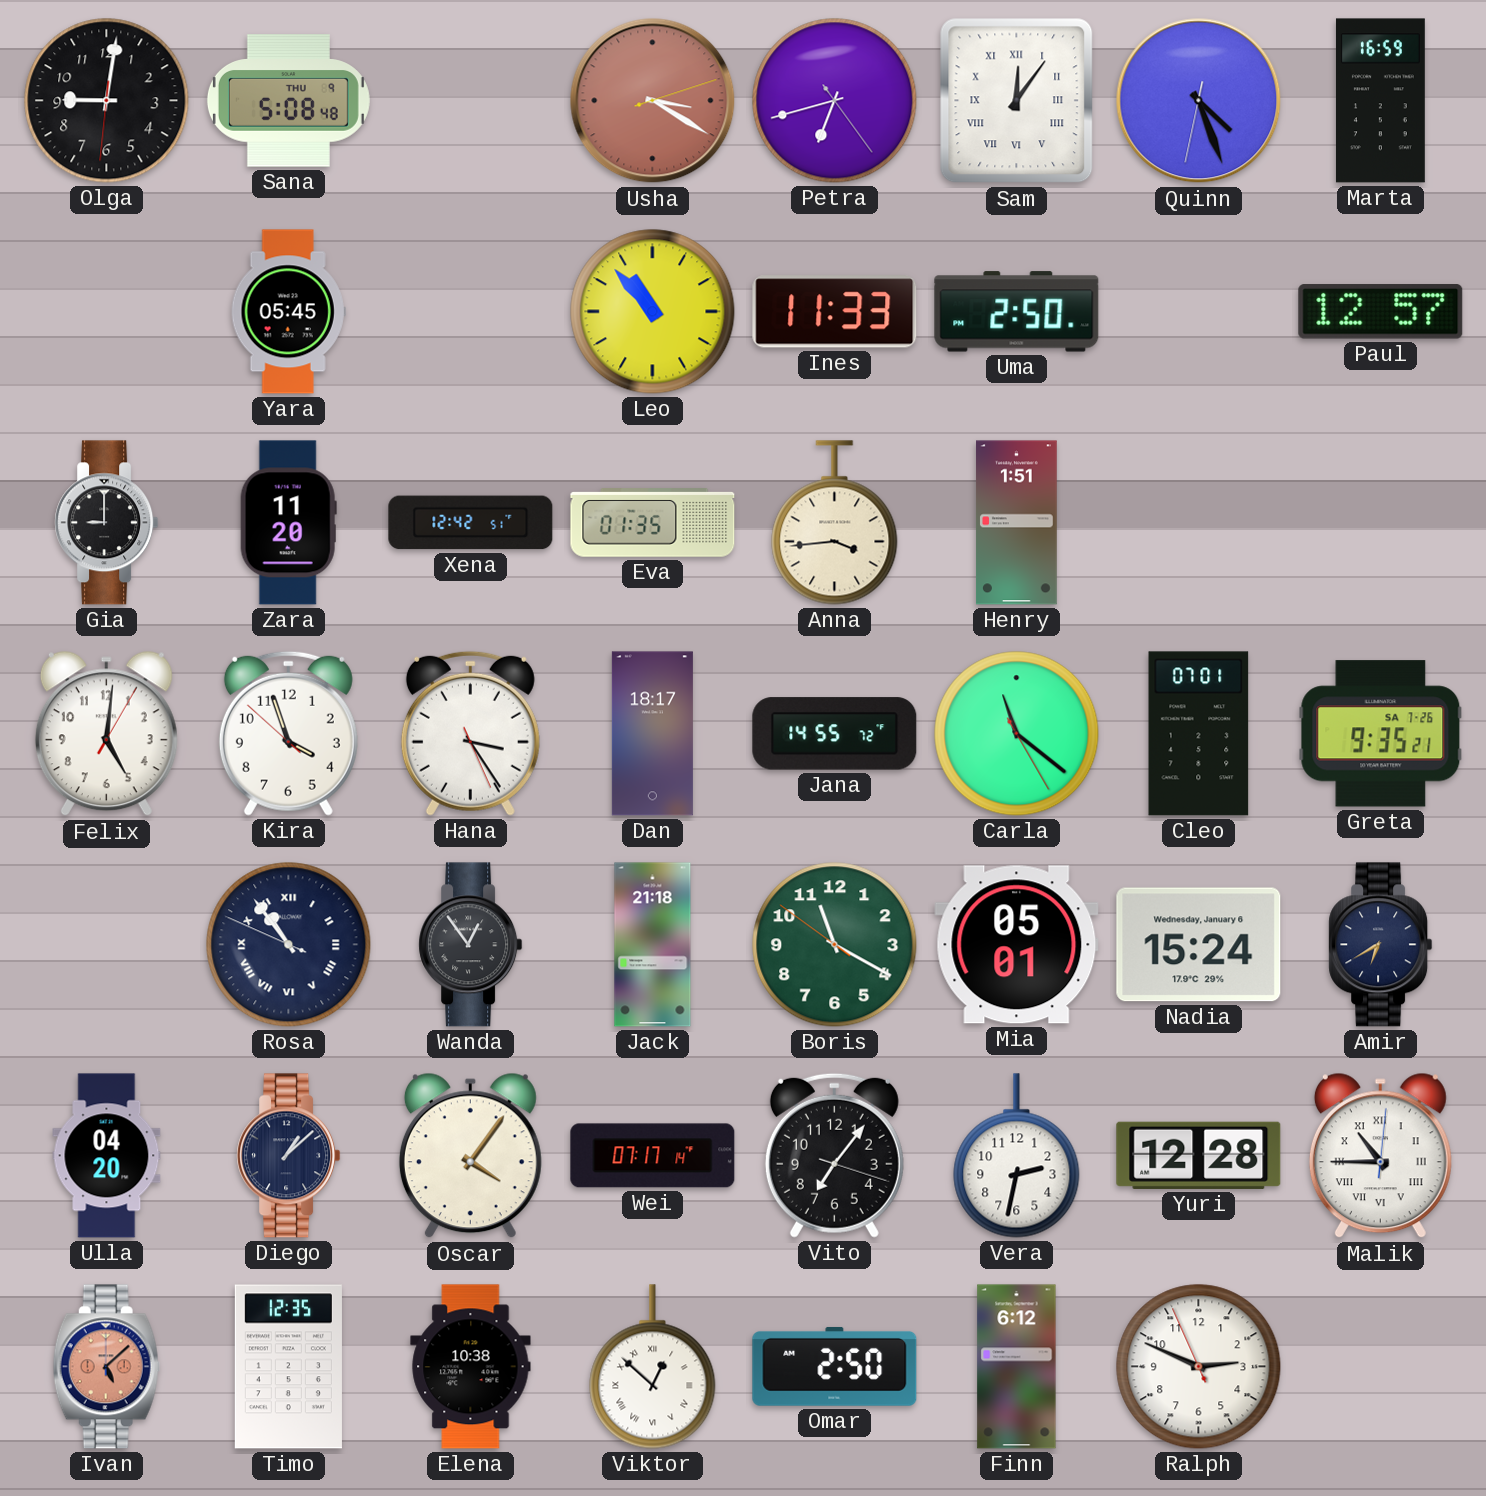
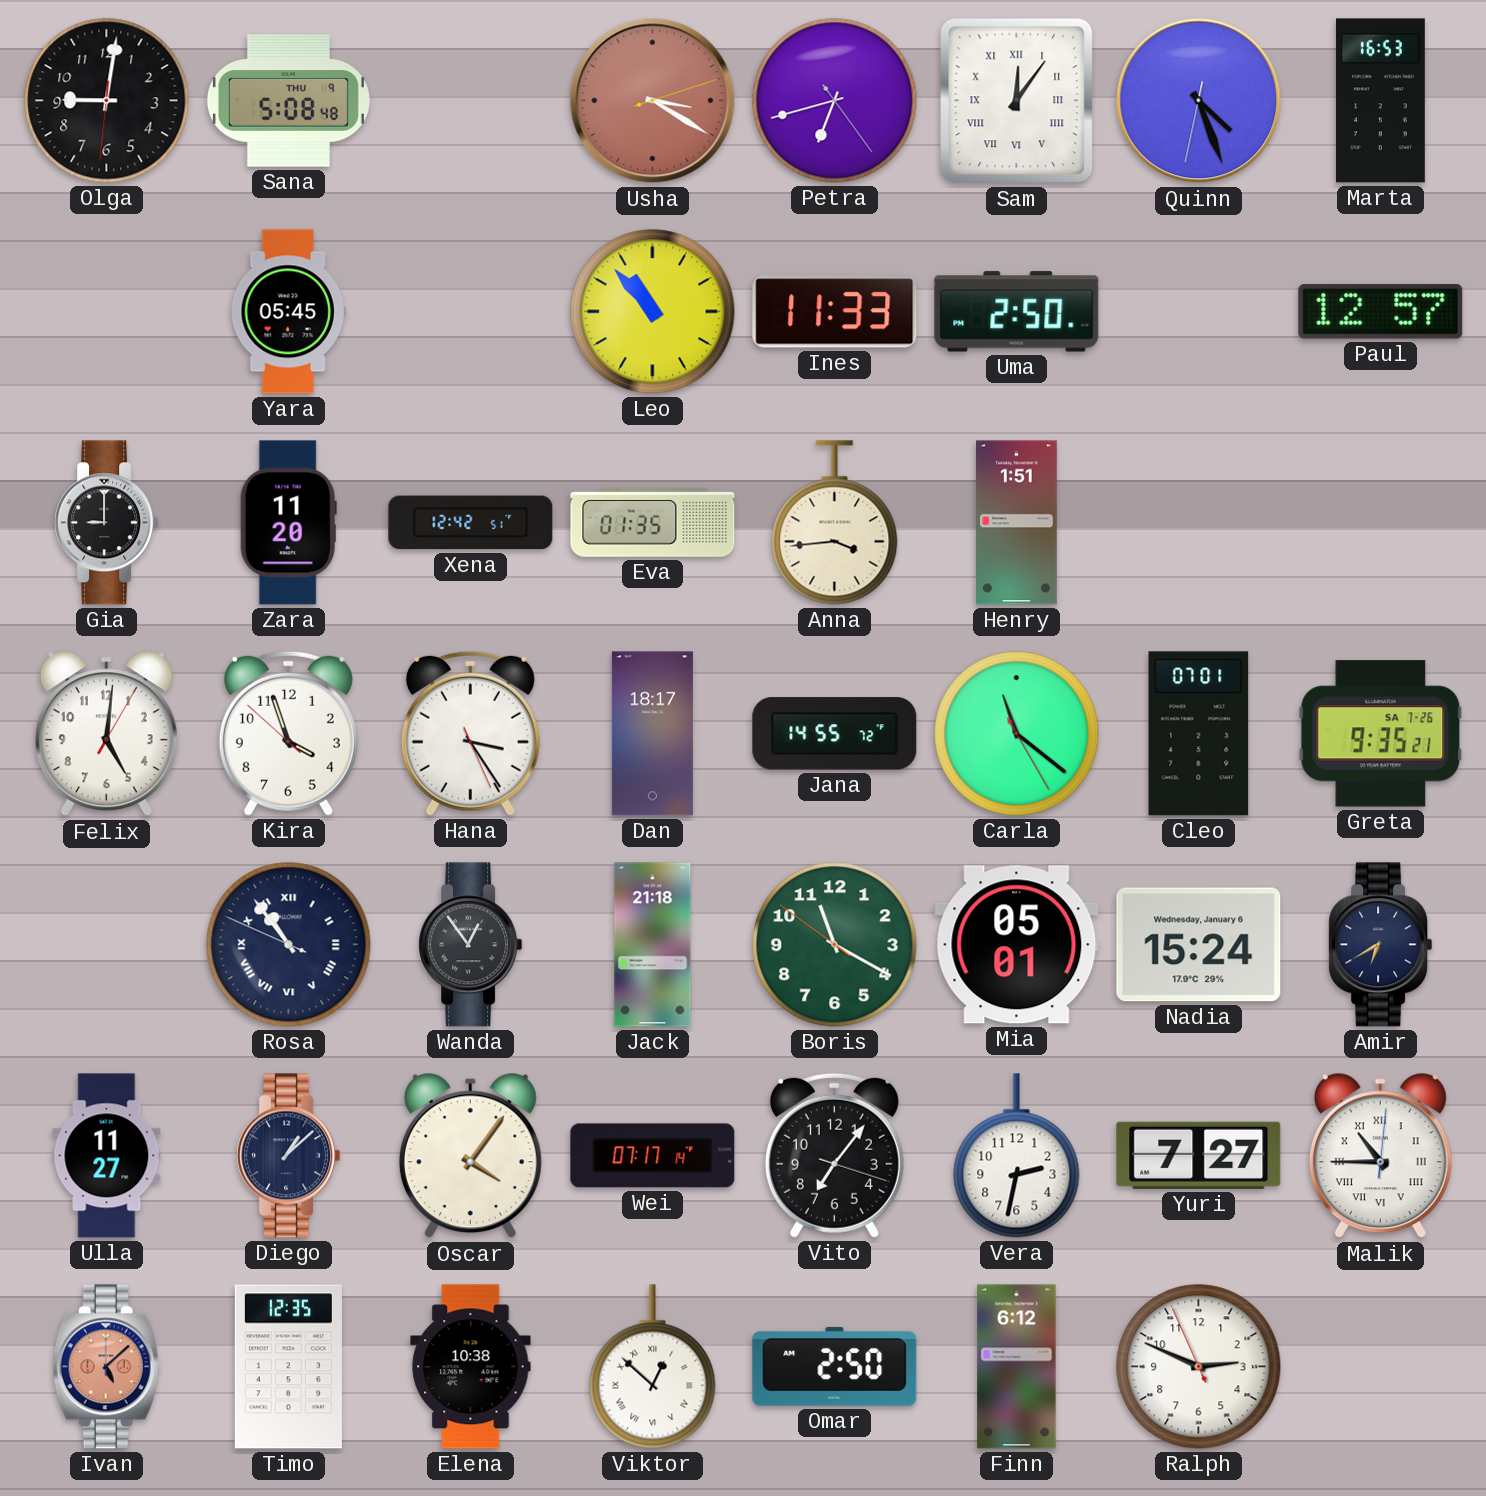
Marta: 16:59 -> 16:53 (1380, 101)
Ulla: 04:20 -> 11:27 (107, 1156)
Yuri: 12:28 -> 7:27 (1199, 1155)
